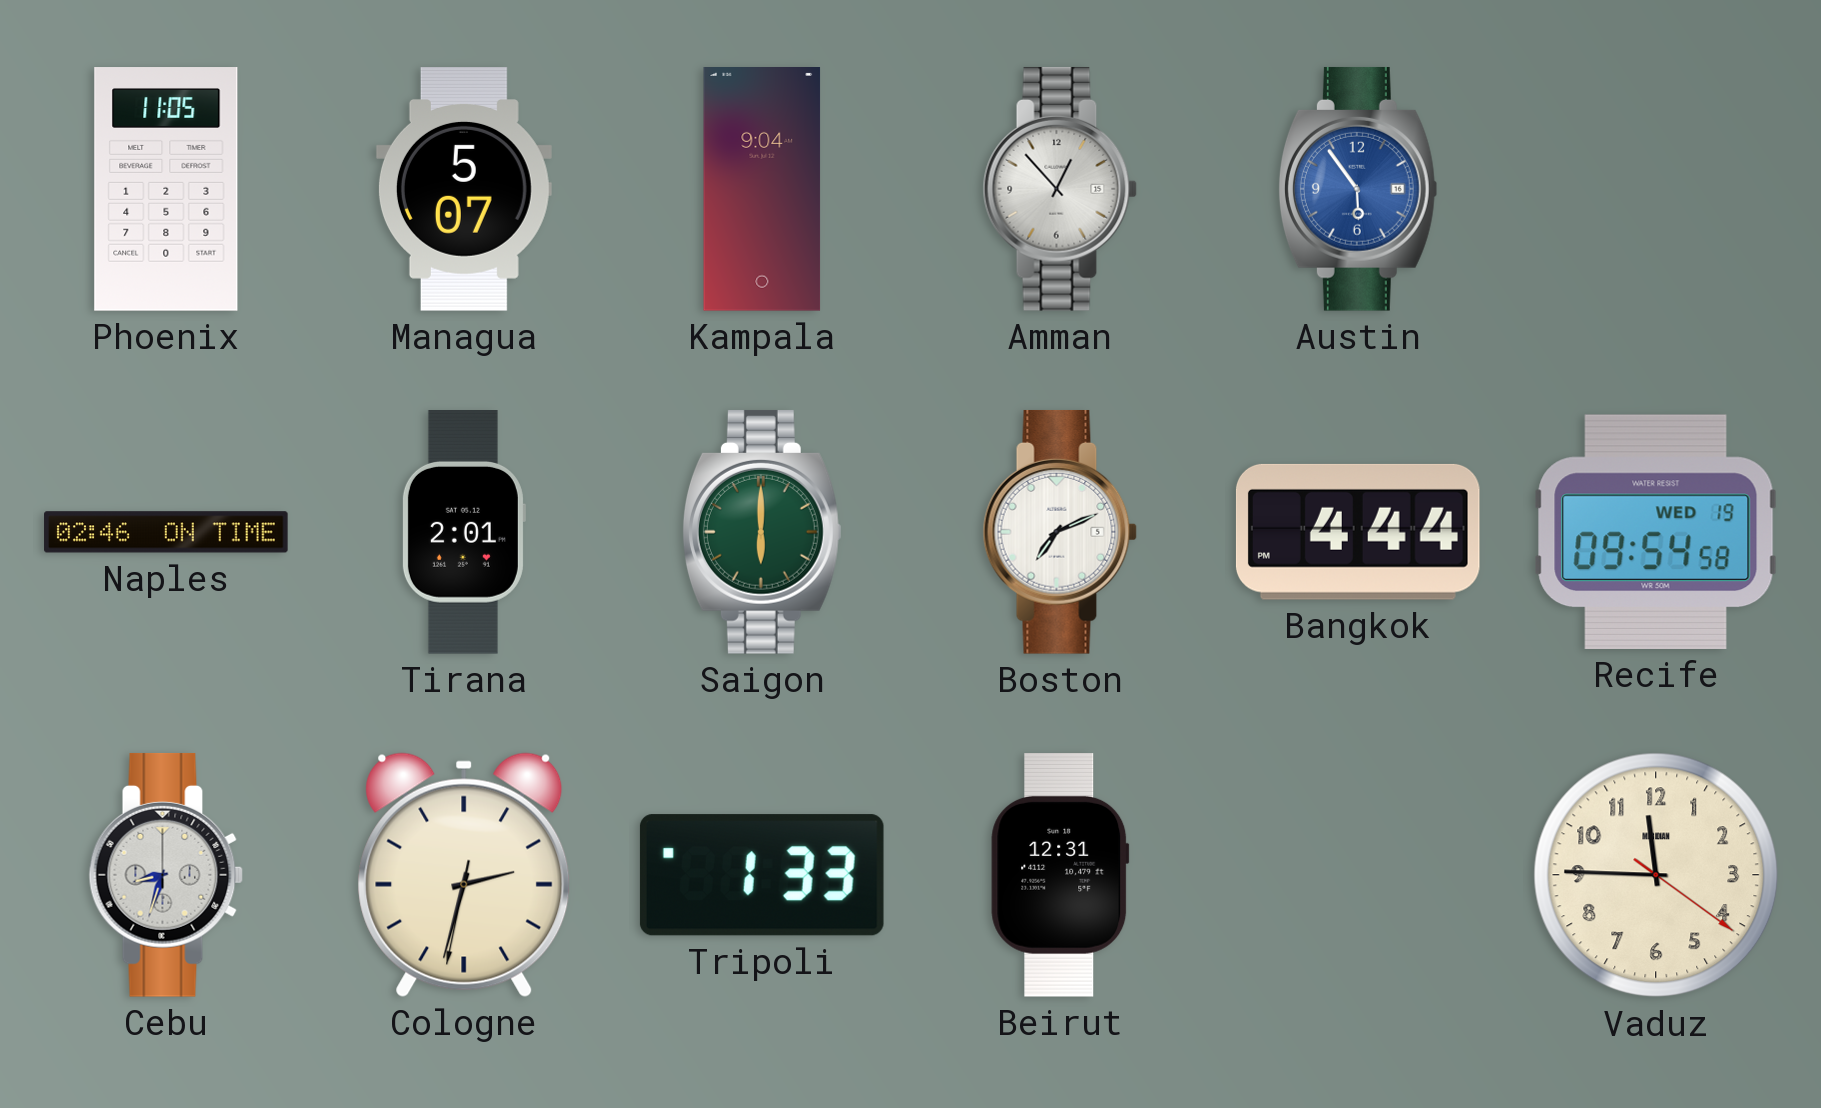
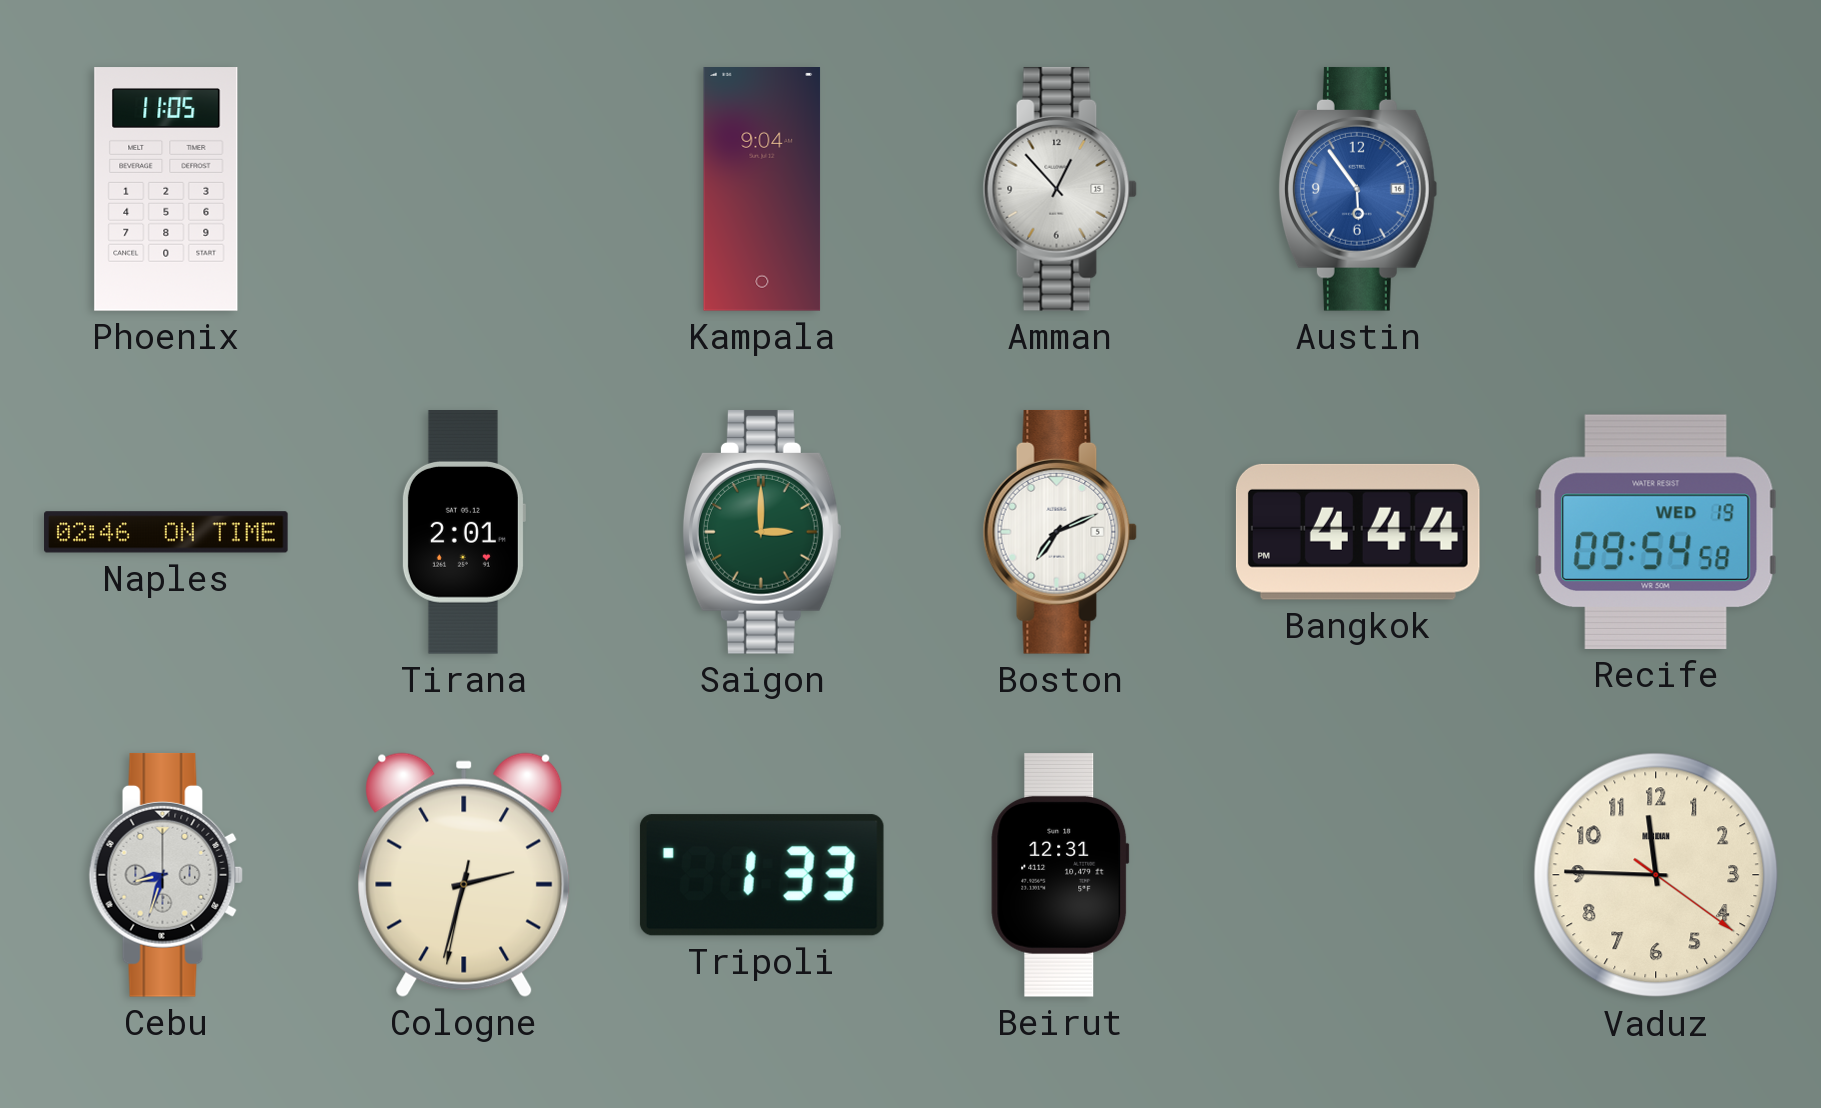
Managua: 5:07 -> none (464, 189)
Saigon: 6:00 -> 3:00 (762, 532)
